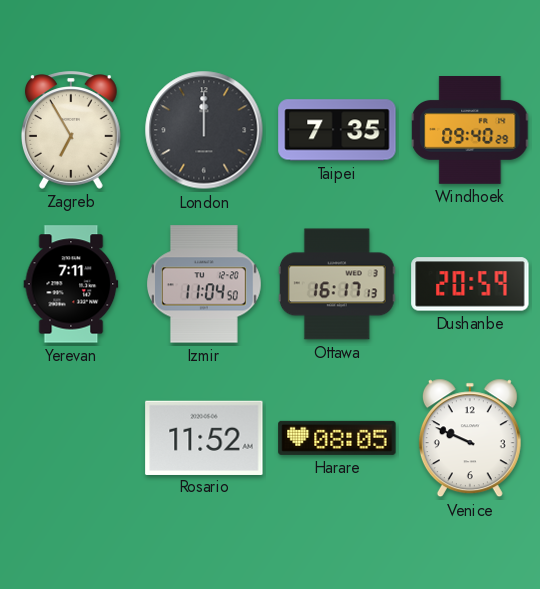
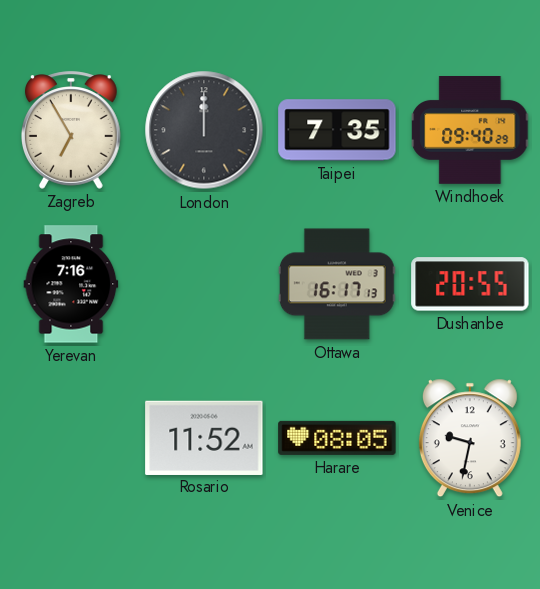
Yerevan: 7:11 -> 7:16 (71, 284)
Izmir: 11:04 -> none (205, 284)
Dushanbe: 20:59 -> 20:55 (470, 284)
Venice: 9:49 -> 9:32 (470, 438)
